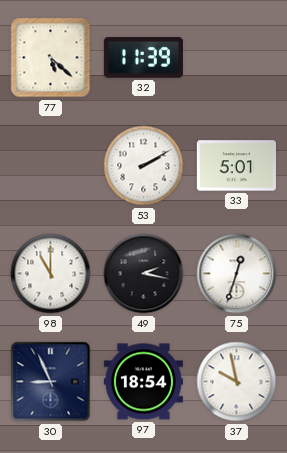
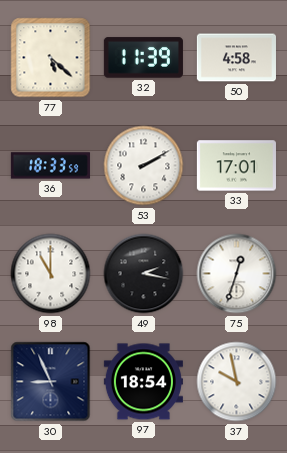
50: none -> 4:58 (236, 58)
36: none -> 18:33 (50, 166)
33: 5:01 -> 17:01 (236, 166)
